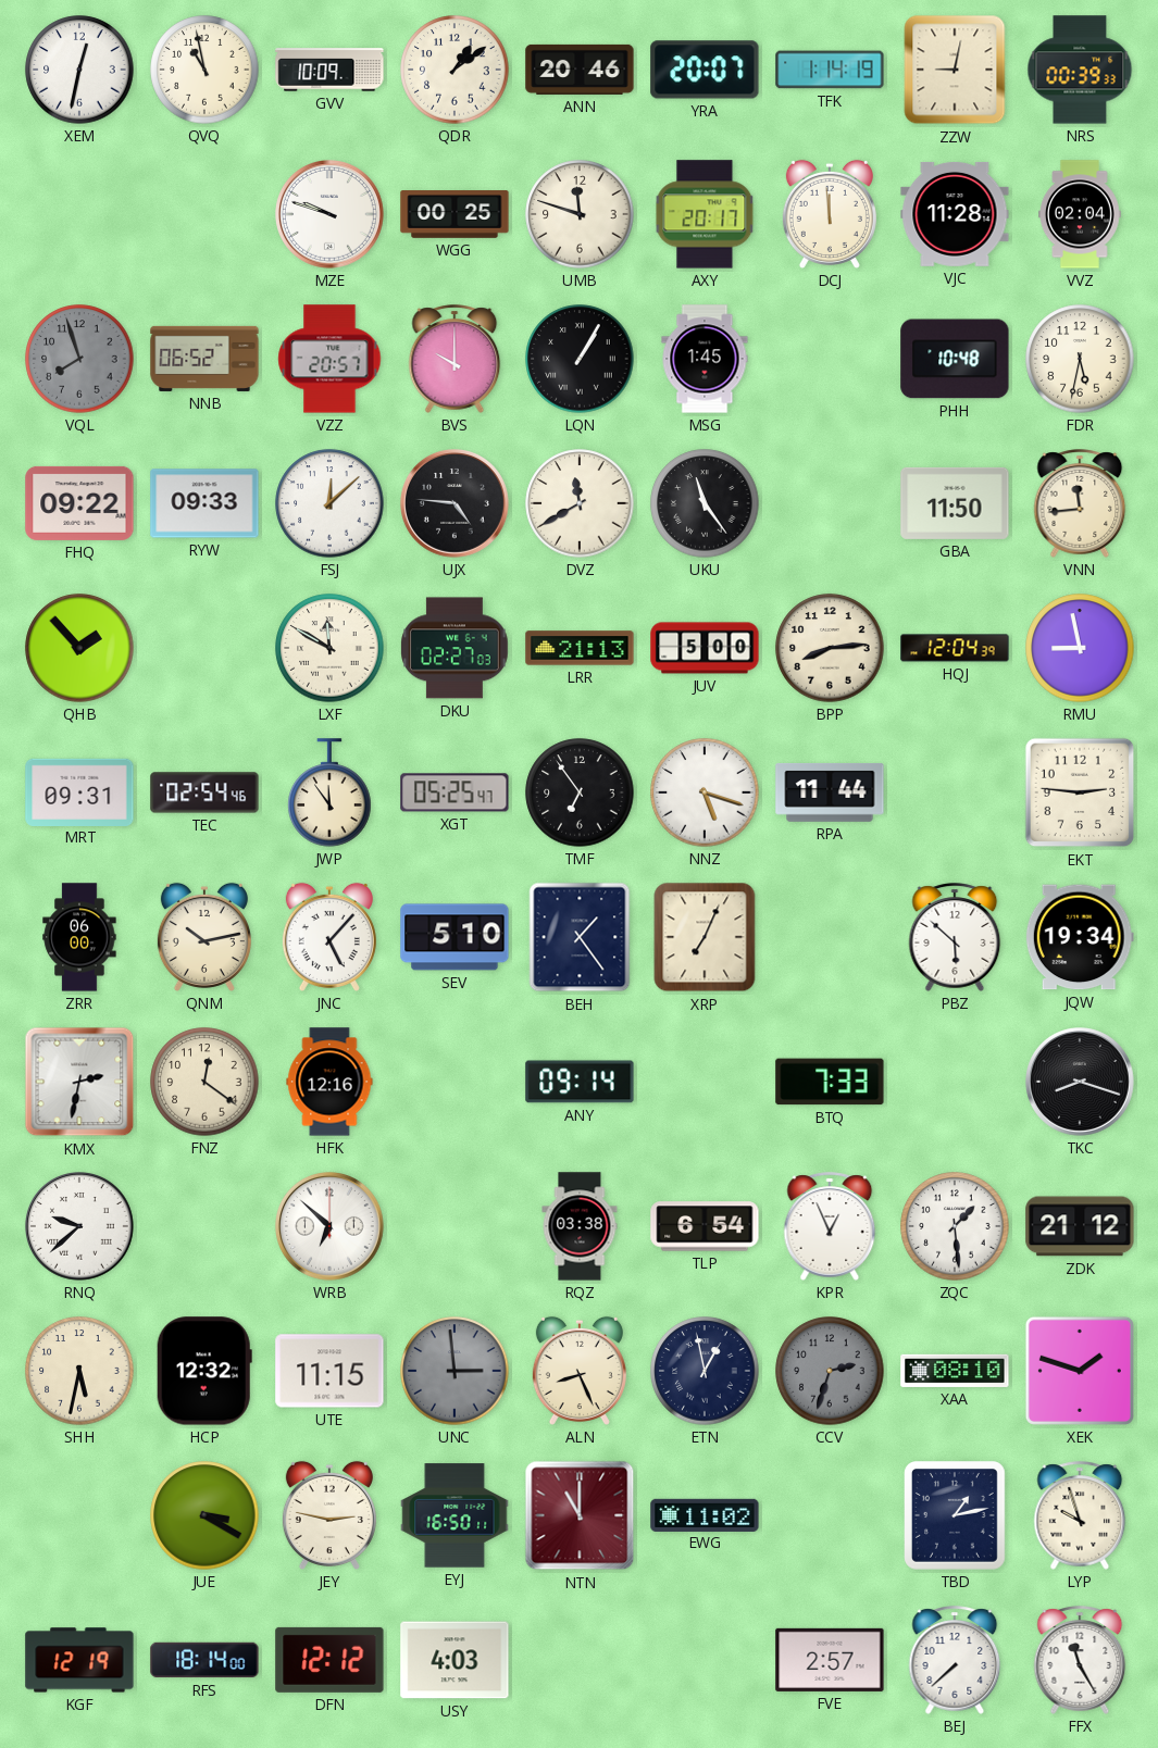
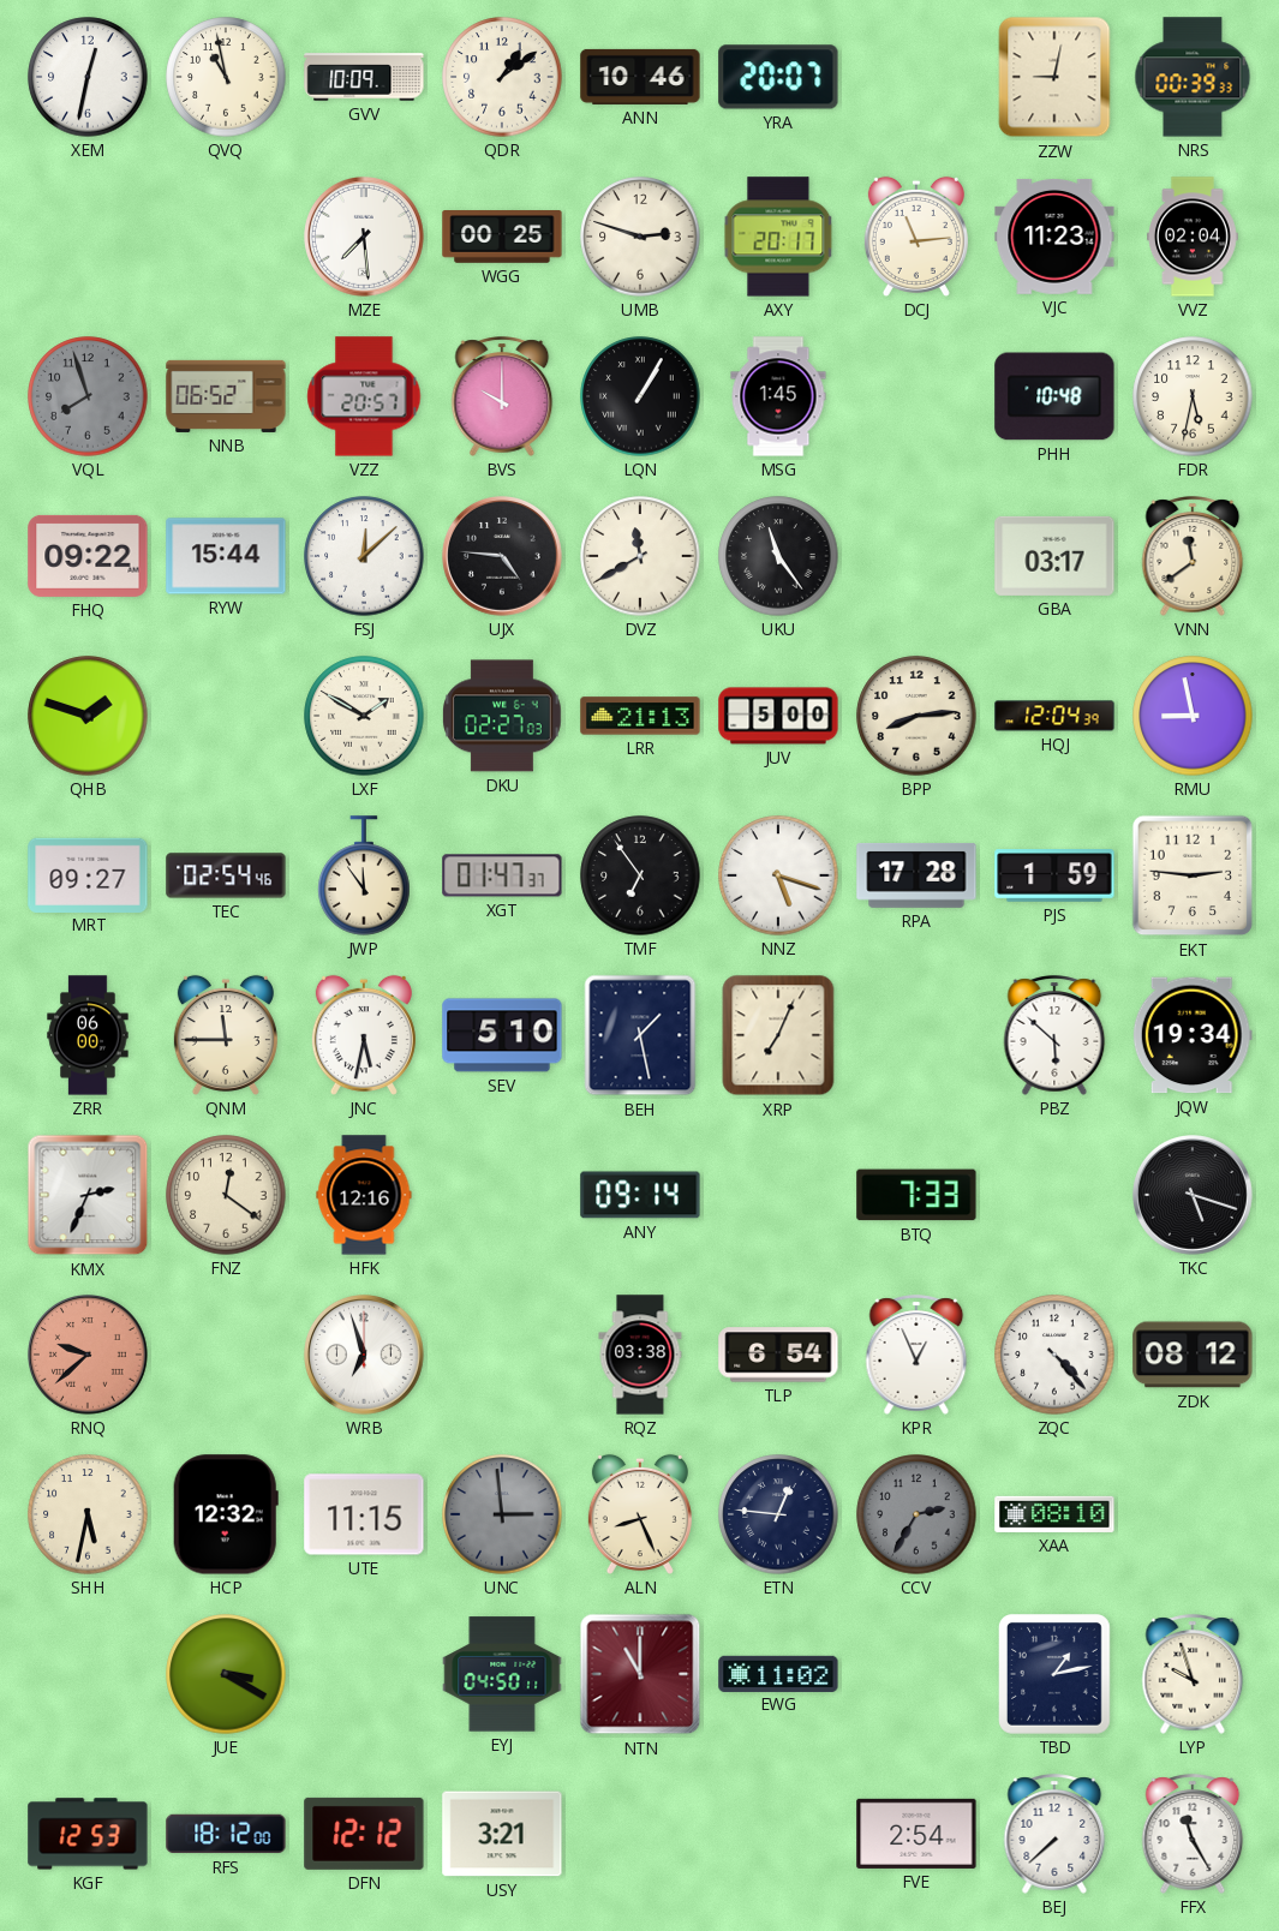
ANN: 20:46 -> 10:46 (640, 77)
TFK: 1:14 -> none (830, 70)
MZE: 9:48 -> 7:29 (365, 238)
UMB: 11:48 -> 2:48 (640, 237)
DCJ: 11:59 -> 11:14 (916, 237)
VJC: 11:28 -> 11:23 (1054, 237)
RYW: 09:33 -> 15:44 (226, 556)
GBA: 11:50 -> 03:17 (1054, 556)
VNN: 11:44 -> 11:39 (1193, 556)
QHB: 1:53 -> 1:48 (88, 716)
LXF: 11:50 -> 1:50 (364, 716)
MRT: 09:31 -> 09:27 (88, 874)
XGT: 05:25 -> 01:47 (502, 875)
RPA: 11:44 -> 17:28 (916, 875)
PJS: none -> 1:59 (1054, 875)
QNM: 10:13 -> 11:45 (226, 1035)
JNC: 5:07 -> 5:32 (364, 1035)
BEH: 1:24 -> 1:28 (640, 1035)
KMX: 2:32 -> 2:34 (88, 1195)
TKC: 8:18 -> 5:18 (1194, 1196)
RNQ dial: white -> salmon (89, 1356)
WRB: 6:52 -> 6:57 (365, 1356)
ZQC: 1:29 -> 4:23 (1054, 1355)
ZDK: 21:12 -> 08:12 (1193, 1355)
ETN: 12:58 -> 12:46 (778, 1514)
CCV: 2:33 -> 2:35 (916, 1514)
XEK: 1:48 -> none (1080, 1371)
JEY: 2:47 -> none (329, 1515)
EYJ: 16:50 -> 04:50 (502, 1674)
KGF: 12:19 -> 12:53 (88, 1834)
RFS: 18:14 -> 18:12 (226, 1834)
USY: 4:03 -> 3:21 (502, 1834)
FVE: 2:57 -> 2:54 (916, 1834)
